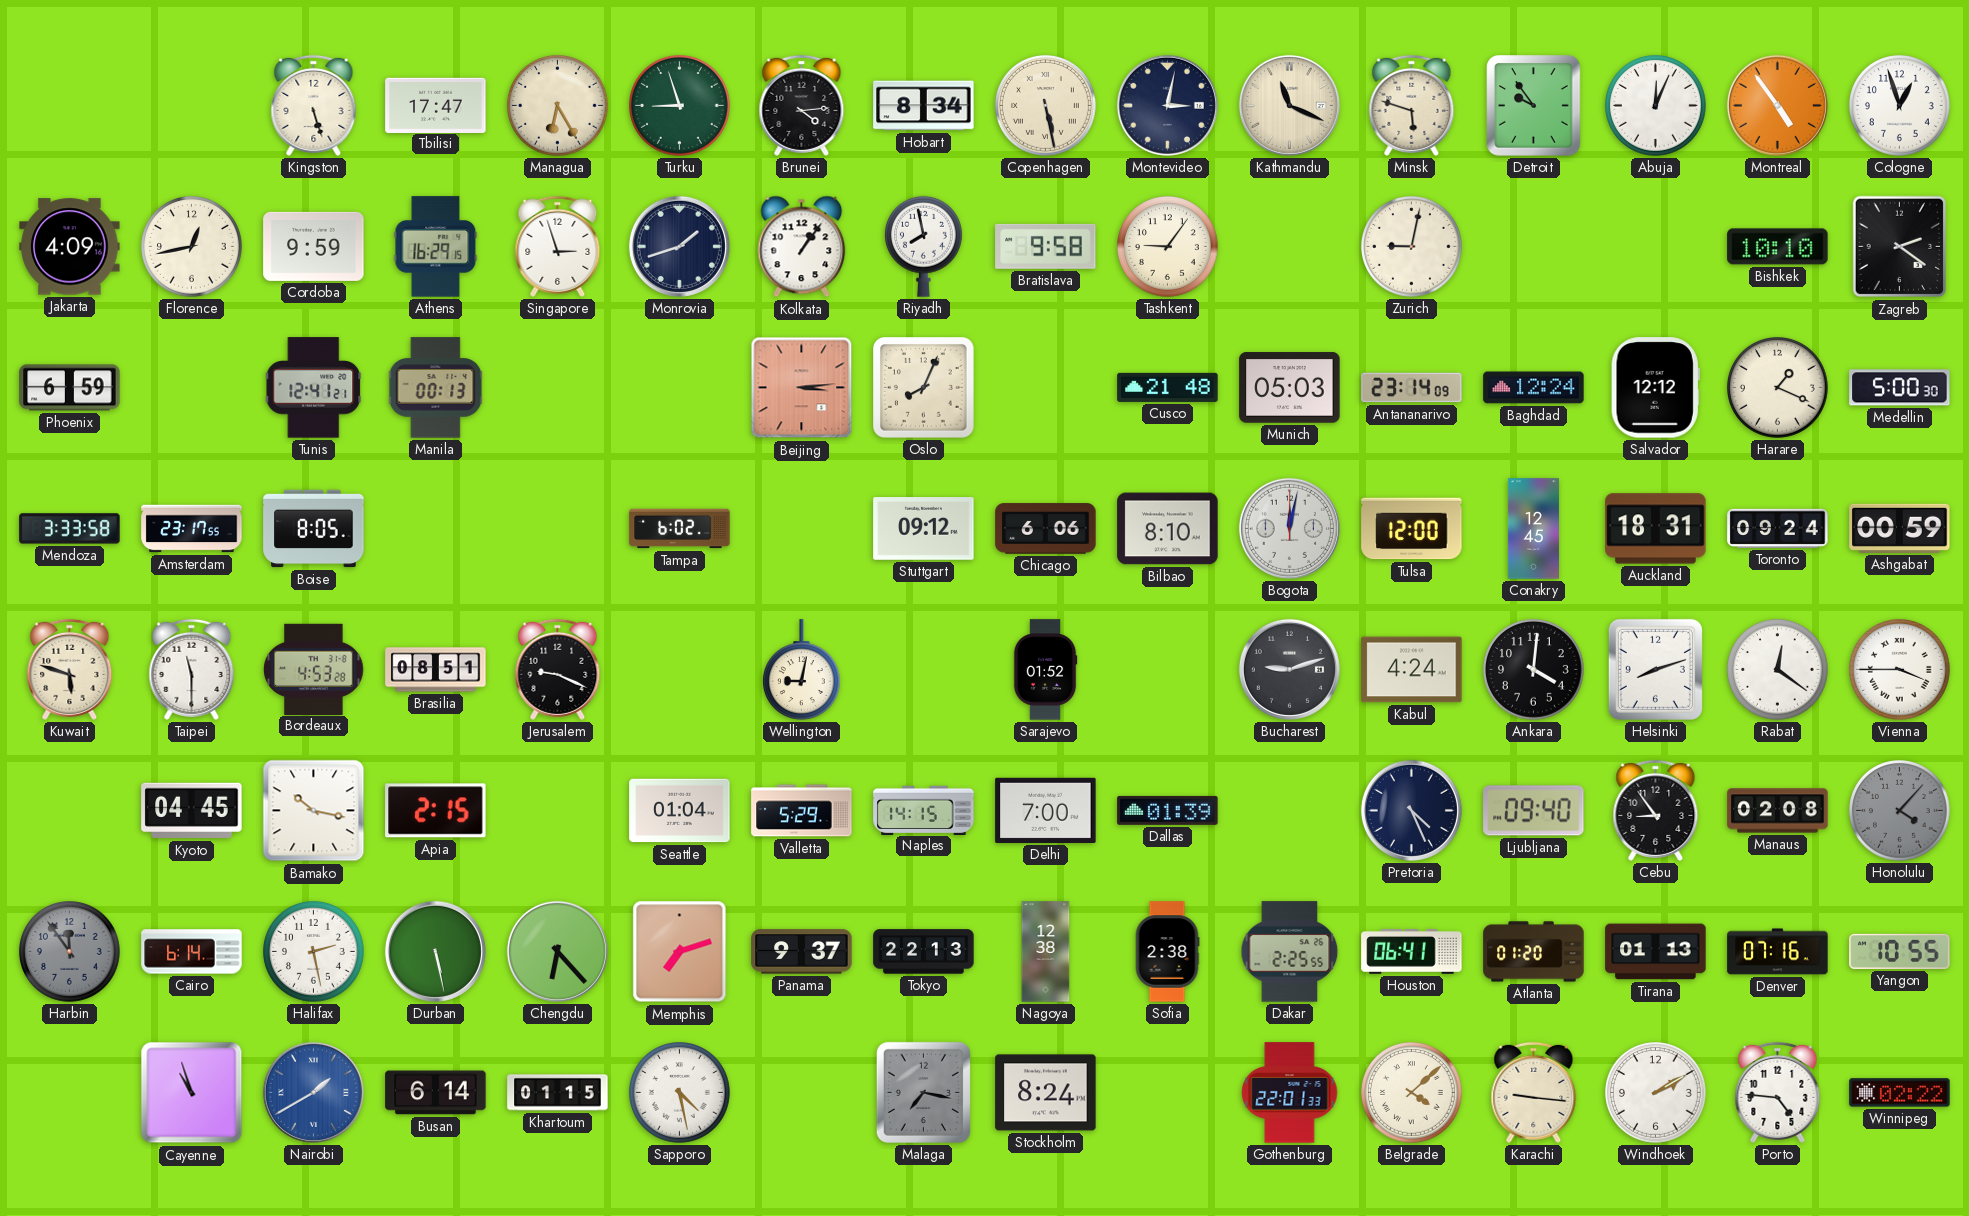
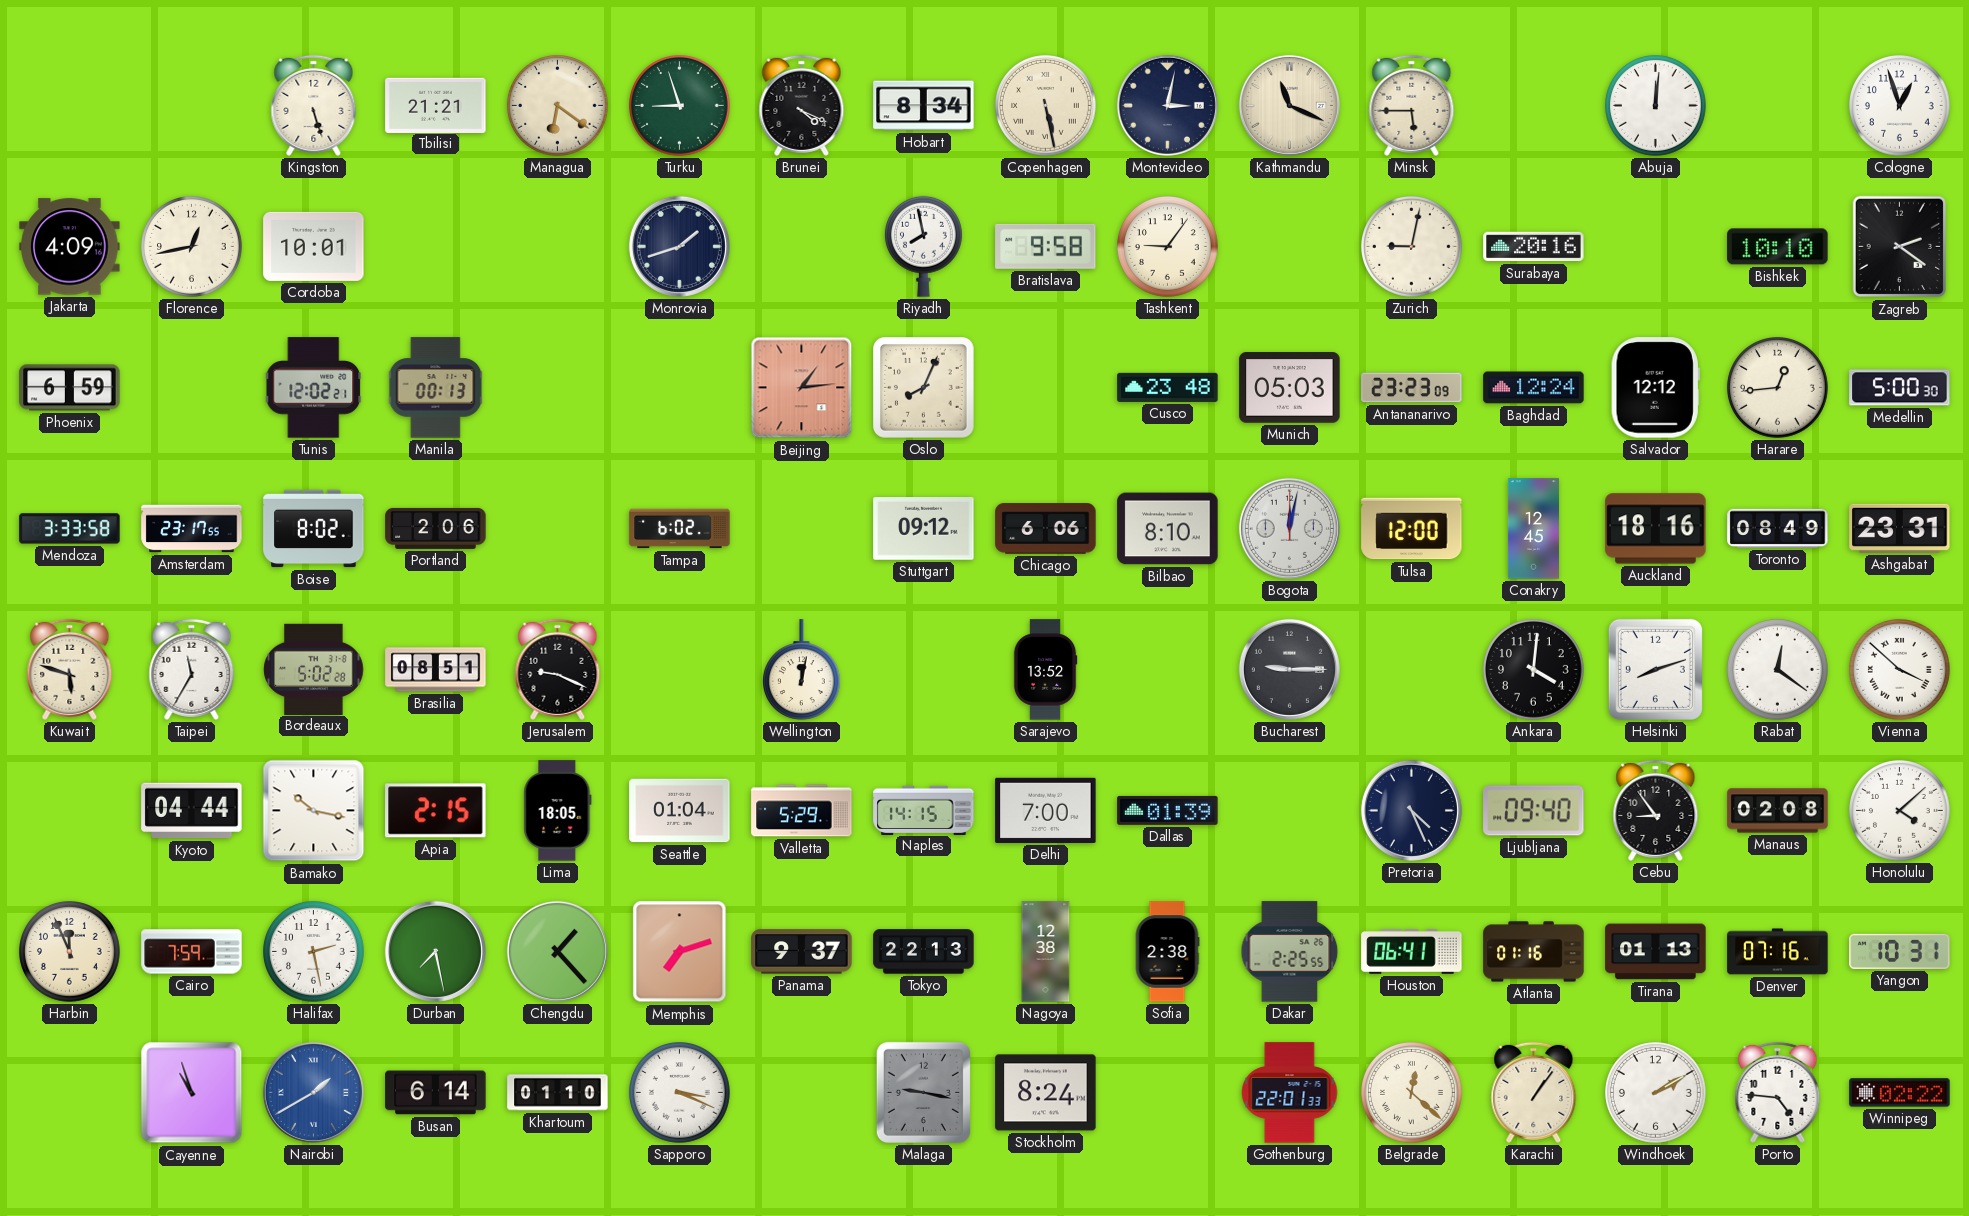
Tbilisi: 17:47 -> 21:21 (436, 105)
Managua: 6:25 -> 6:21 (558, 106)
Brunei: 4:14 -> 4:19 (802, 105)
Minsk: 5:48 -> 5:45 (1412, 105)
Detroit: 9:54 -> none (1534, 106)
Abuja: 12:04 -> 12:01 (1656, 106)
Montreal: 4:54 -> none (1777, 105)
Cordoba: 9:59 -> 10:01 (314, 246)
Athens: 16:29 -> none (436, 247)
Singapore: 2:57 -> none (558, 246)
Kolkata: 1:06 -> none (802, 247)
Surabaya: none -> 20:16 (1534, 247)
Tunis: 12:41 -> 12:02 (314, 388)
Beijing: 3:14 -> 1:14 (802, 388)
Cusco: 21:48 -> 23:48 (1168, 387)
Antananarivo: 23:14 -> 23:23 (1412, 388)
Harare: 1:19 -> 12:44 (1778, 388)
Boise: 8:05 -> 8:02 (314, 529)
Portland: none -> 2:06 (436, 528)
Auckland: 18:31 -> 18:16 (1656, 529)
Toronto: 09:24 -> 08:49 (1778, 528)
Ashgabat: 00:59 -> 23:31 (1900, 528)
Taipei: 11:30 -> 11:35 (192, 669)
Bordeaux: 4:53 -> 5:02 (314, 669)
Wellington: 9:02 -> 12:02 (801, 670)
Sarajevo: 01:52 -> 13:52 (1045, 670)
Bucharest: 9:12 -> 9:15 (1289, 669)
Kabul: 4:24 -> none (1412, 670)
Vienna: 3:45 -> 3:52 (1900, 670)
Kyoto: 04:45 -> 04:44 (192, 811)
Lima: none -> 18:05 (558, 811)
Honolulu: 4:07 -> 4:08 (1900, 811)
Honolulu dial: grey -> white (1900, 811)
Harbin: 11:54 -> 11:56 (70, 952)
Harbin dial: grey -> cream (70, 952)
Cairo: 6:14 -> 7:59 (192, 952)
Durban: 5:28 -> 7:28 (435, 951)
Chengdu: 6:23 -> 1:23 (557, 951)
Atlanta: 01:20 -> 01:16 (1534, 952)
Yangon: 10:55 -> 10:31 (1900, 951)
Khartoum: 01:15 -> 01:10 (558, 1093)
Sapporo: 4:28 -> 3:19 (680, 1093)
Malaga: 7:17 -> 9:17 (923, 1092)
Belgrade: 4:08 -> 12:22 (1412, 1093)
Karachi: 9:16 -> 1:06 (1534, 1092)
